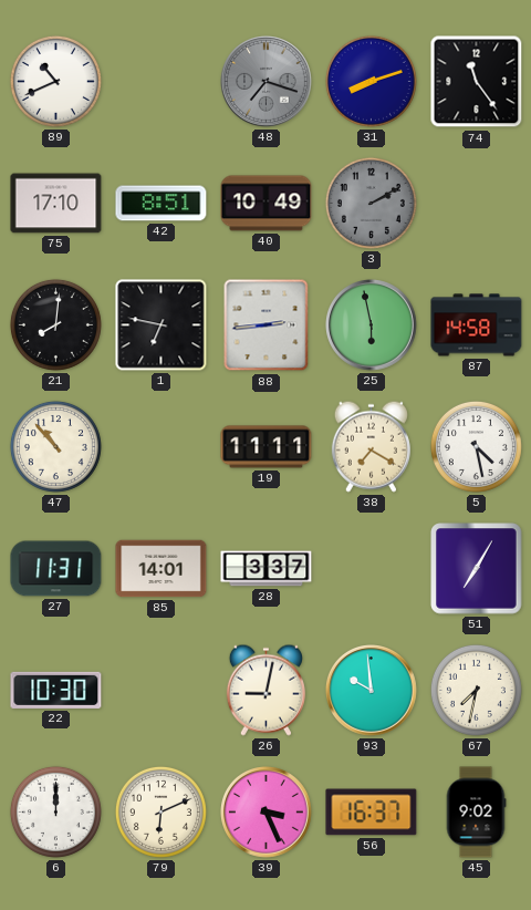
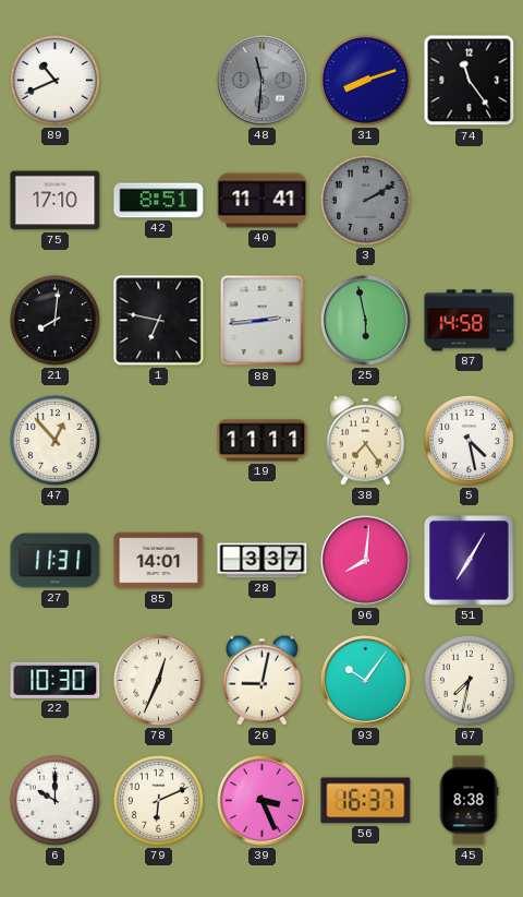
48: 7:18 -> 11:31 (263, 81)
40: 10:49 -> 11:41 (263, 201)
47: 10:53 -> 12:53 (54, 440)
38: 7:20 -> 7:24 (365, 440)
96: none -> 8:01 (366, 561)
78: none -> 12:34 (158, 680)
93: 9:59 -> 10:06 (366, 681)
6: 12:00 -> 10:00 (54, 800)
45: 9:02 -> 8:38 (469, 801)
